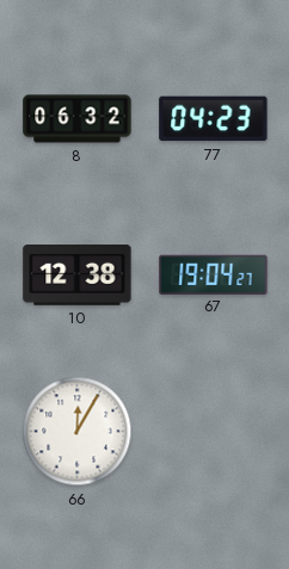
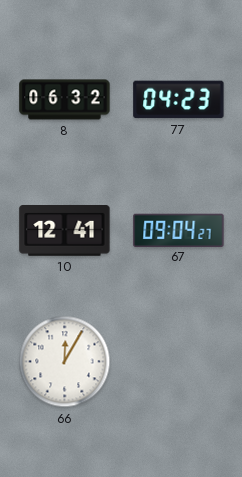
10: 12:38 -> 12:41 (65, 231)
67: 19:04 -> 09:04 (179, 230)
